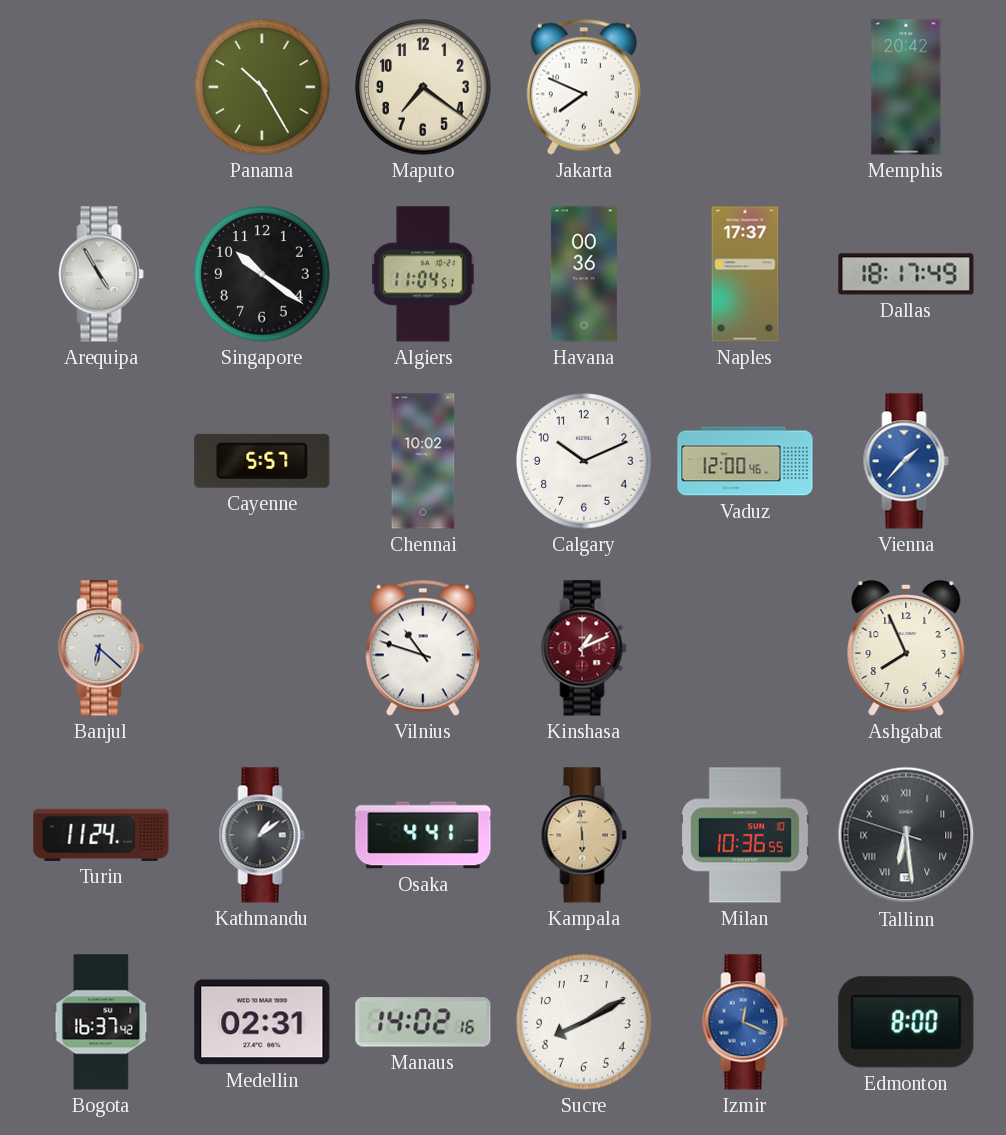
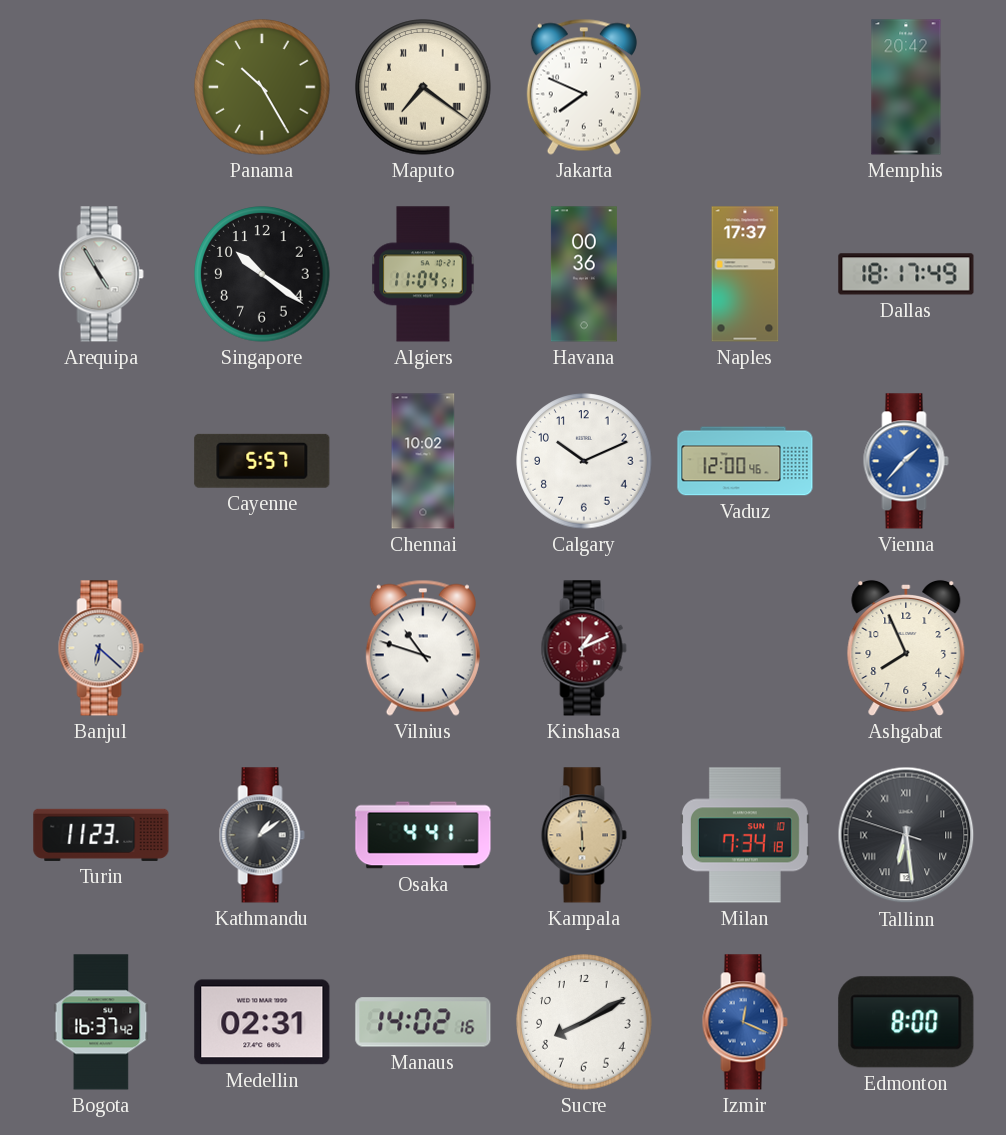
Maputo numerals: Arabic -> Roman (423, 87)
Turin: 11:24 -> 11:23 (101, 835)
Milan: 10:36 -> 7:34 (745, 835)
